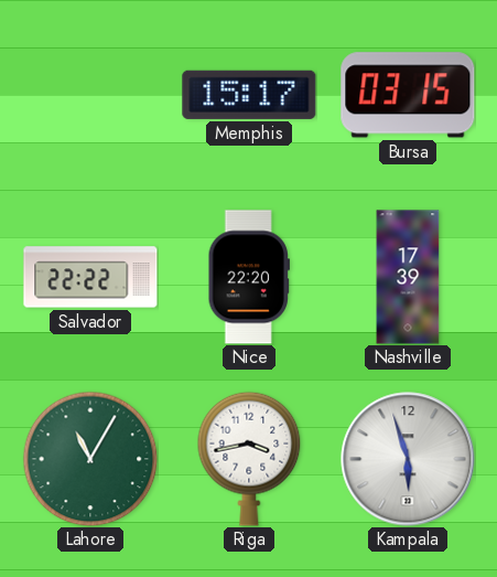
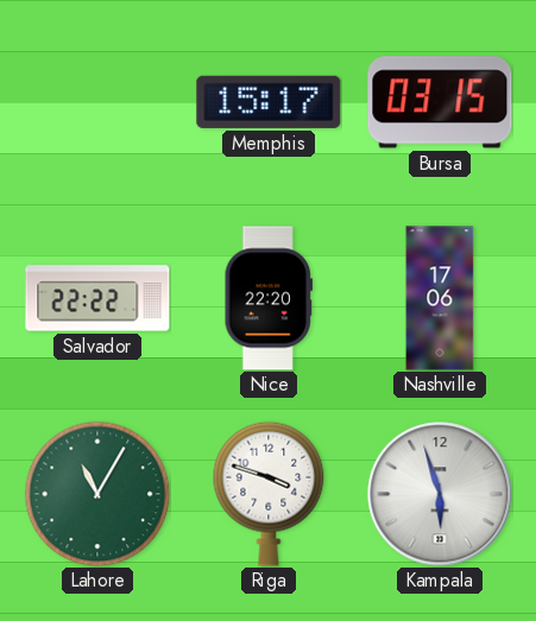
Nashville: 17:39 -> 17:06 (440, 298)
Riga: 3:43 -> 3:48 (269, 494)
